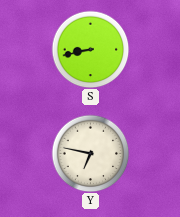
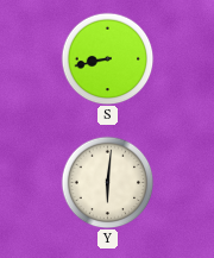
Y: 6:47 -> 6:01 (107, 182)
